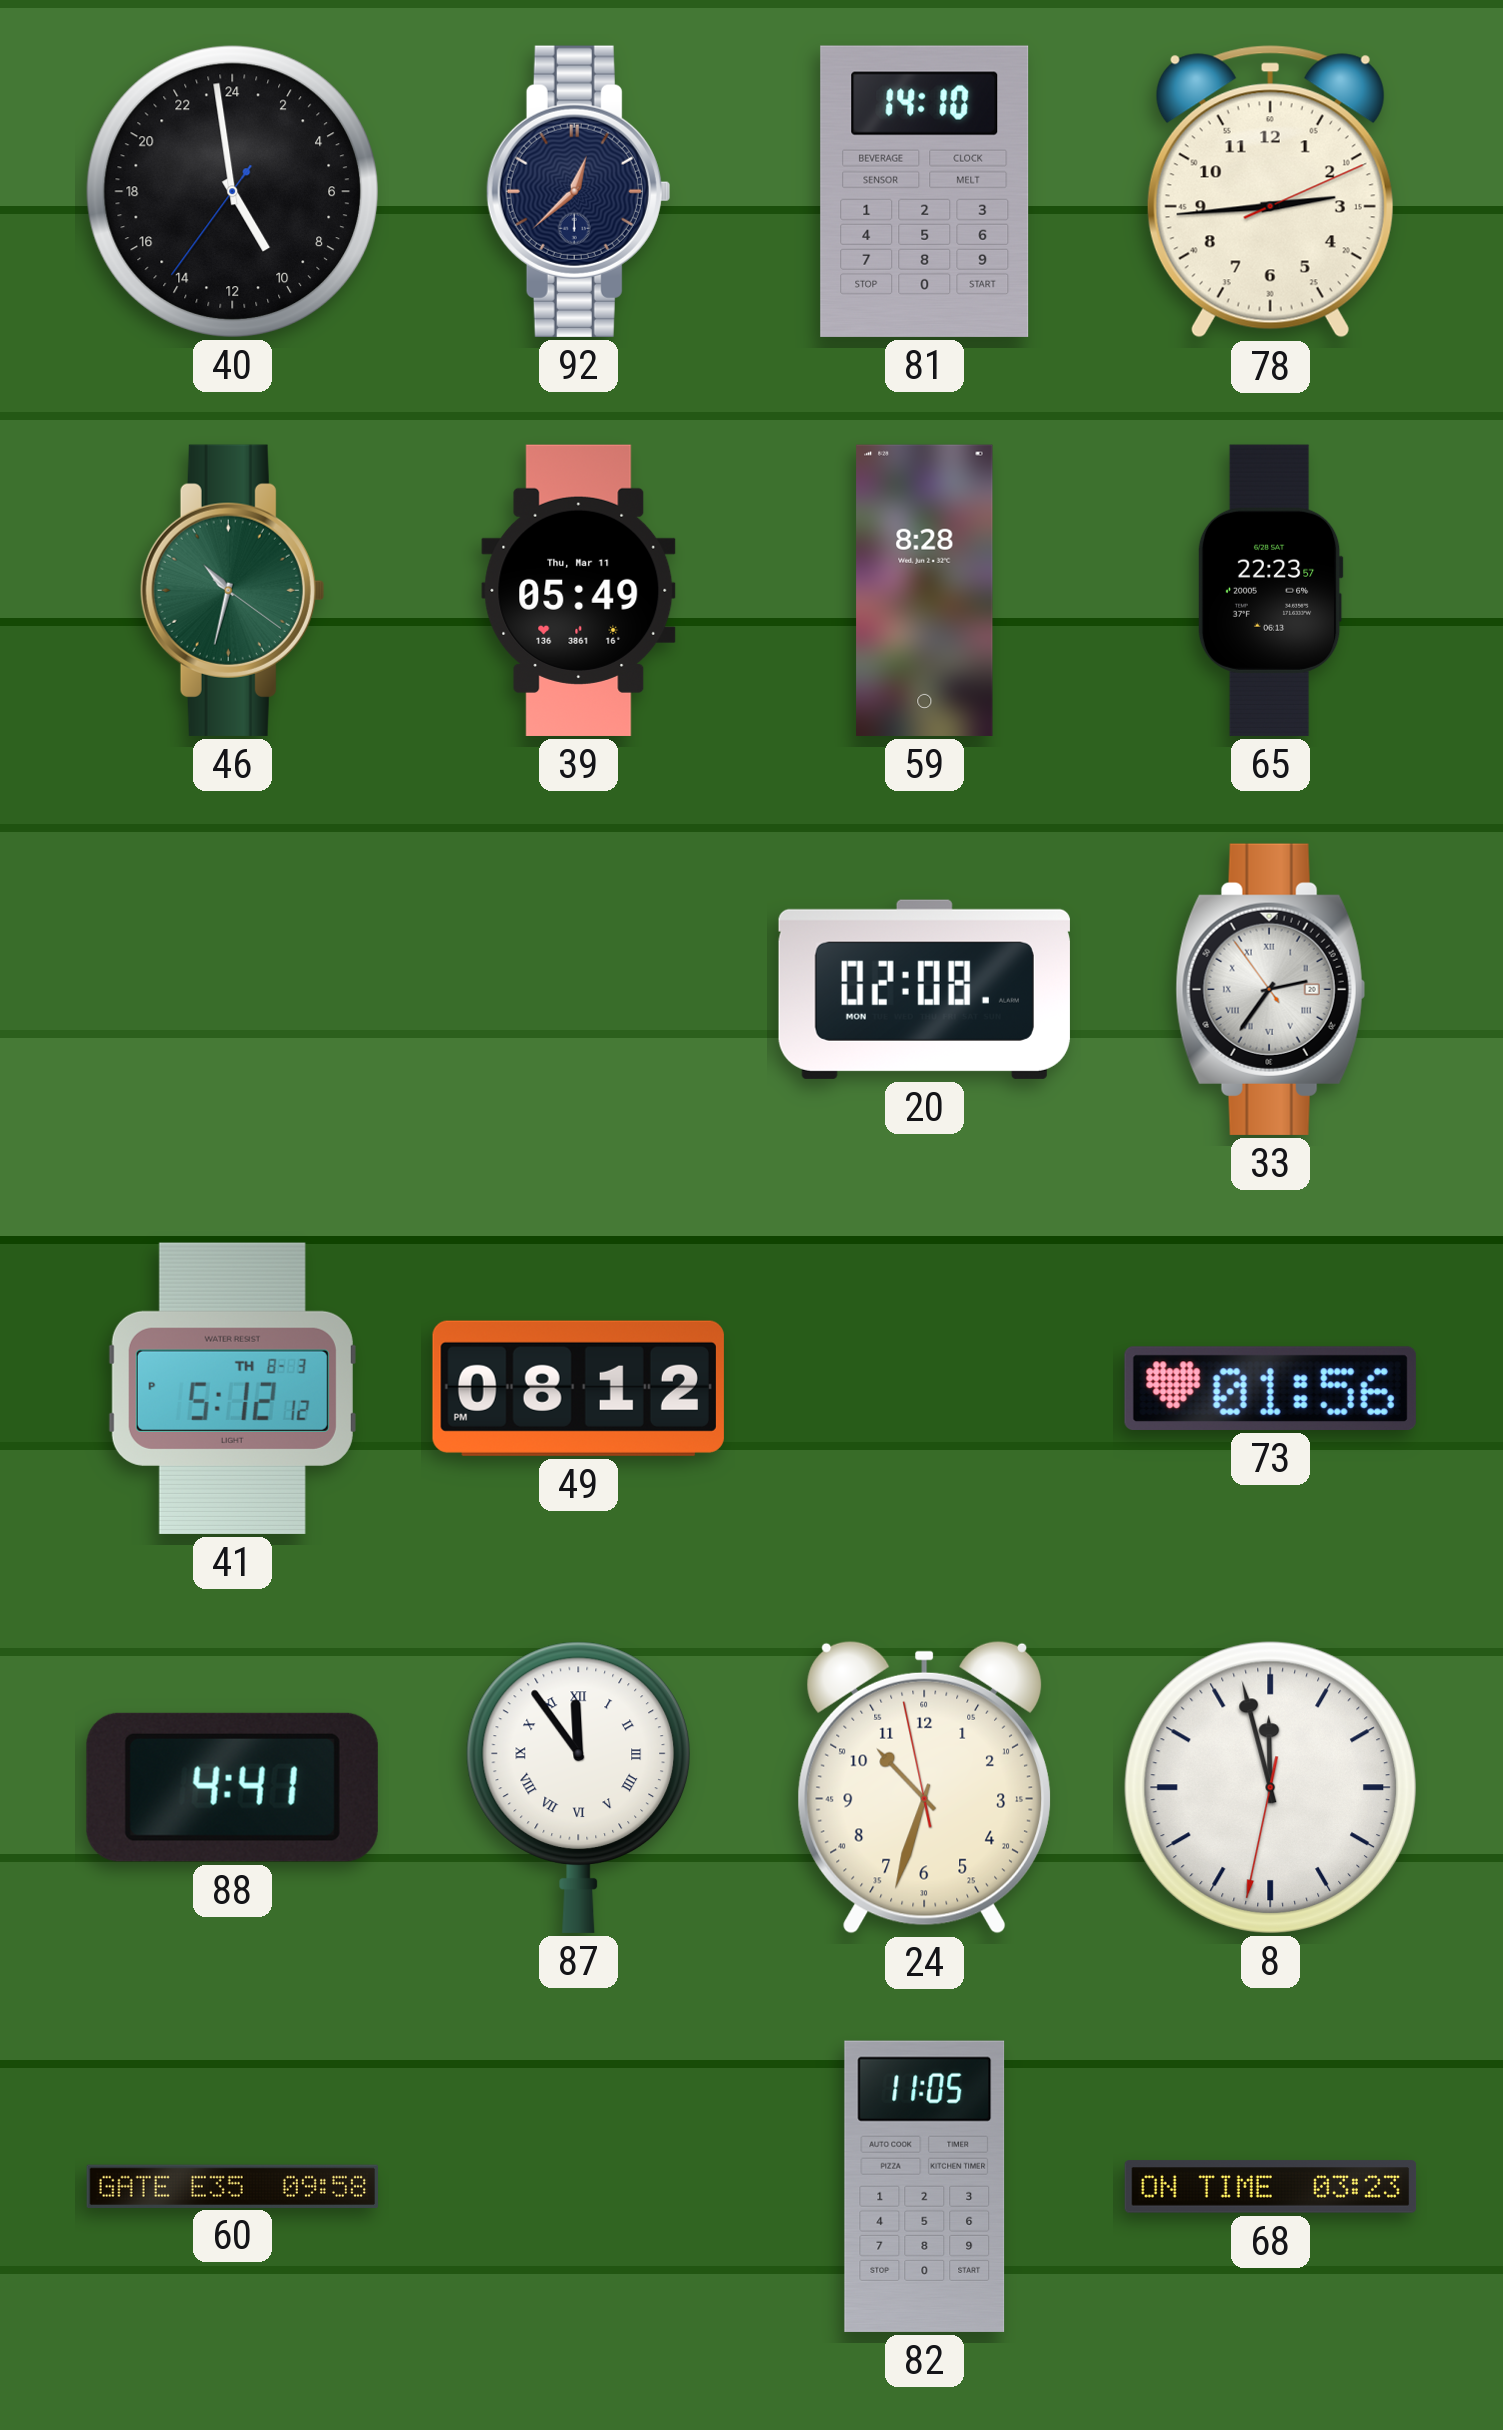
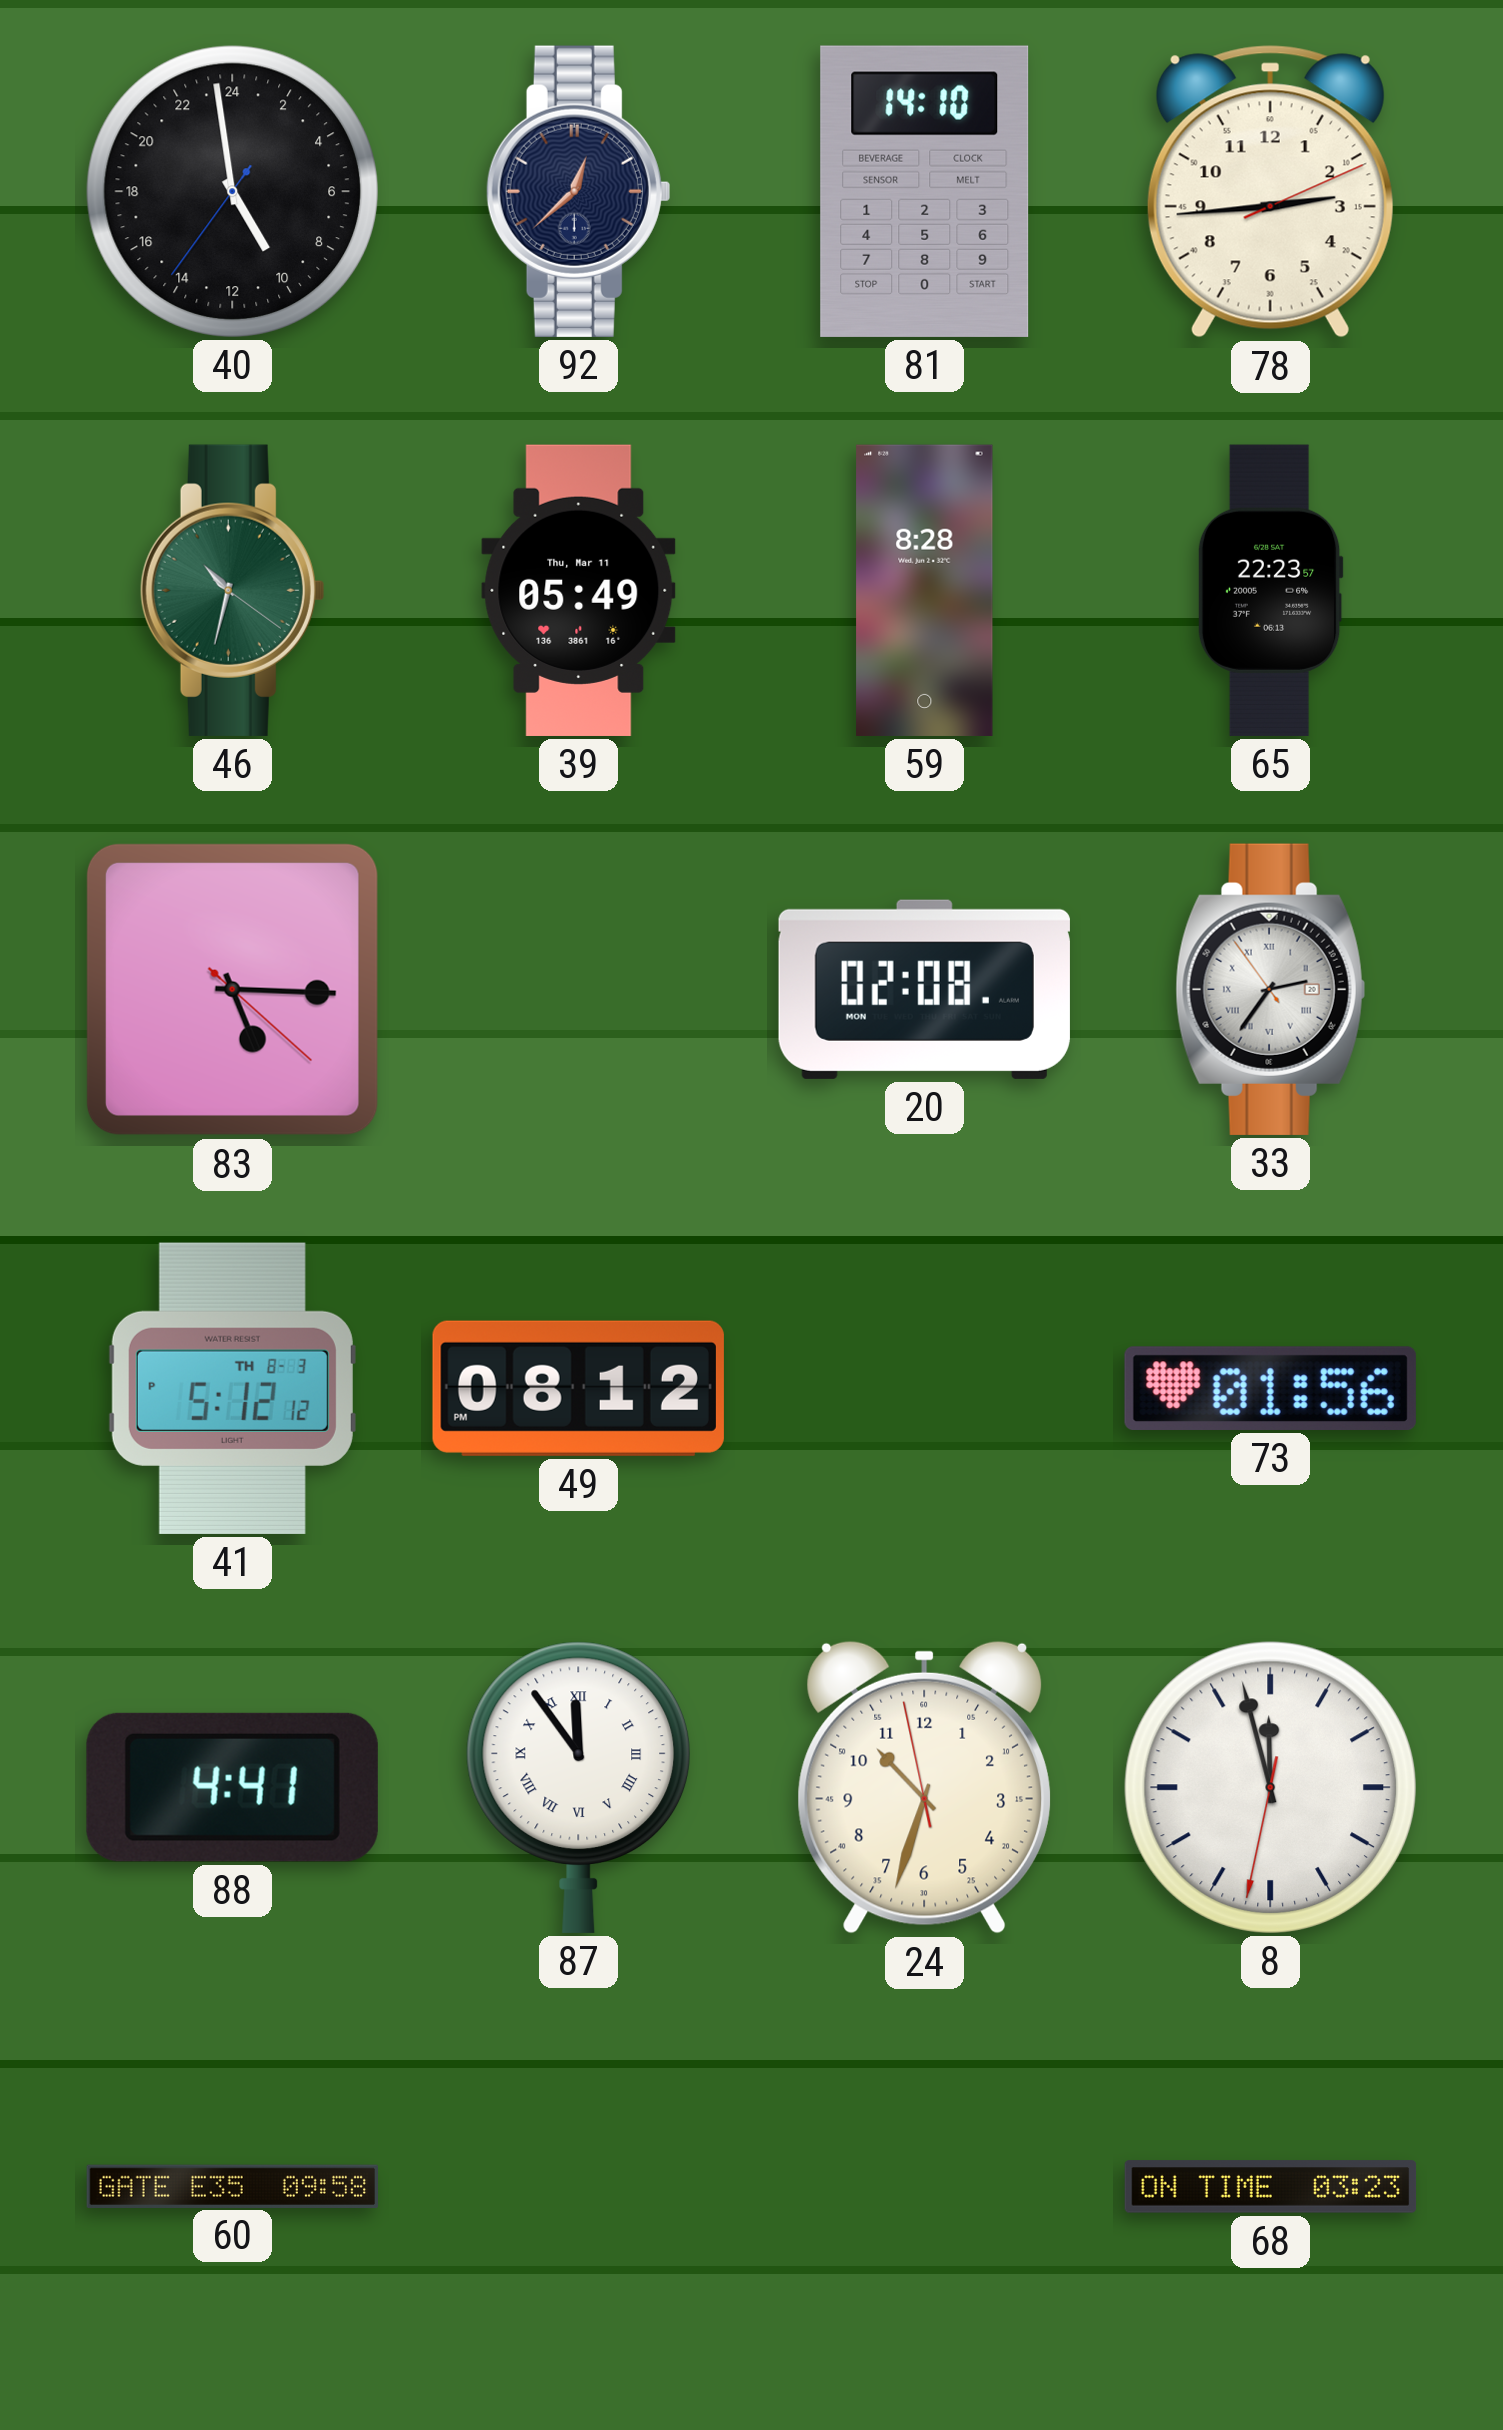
83: none -> 5:15 (232, 989)
82: 11:05 -> none (925, 2186)
